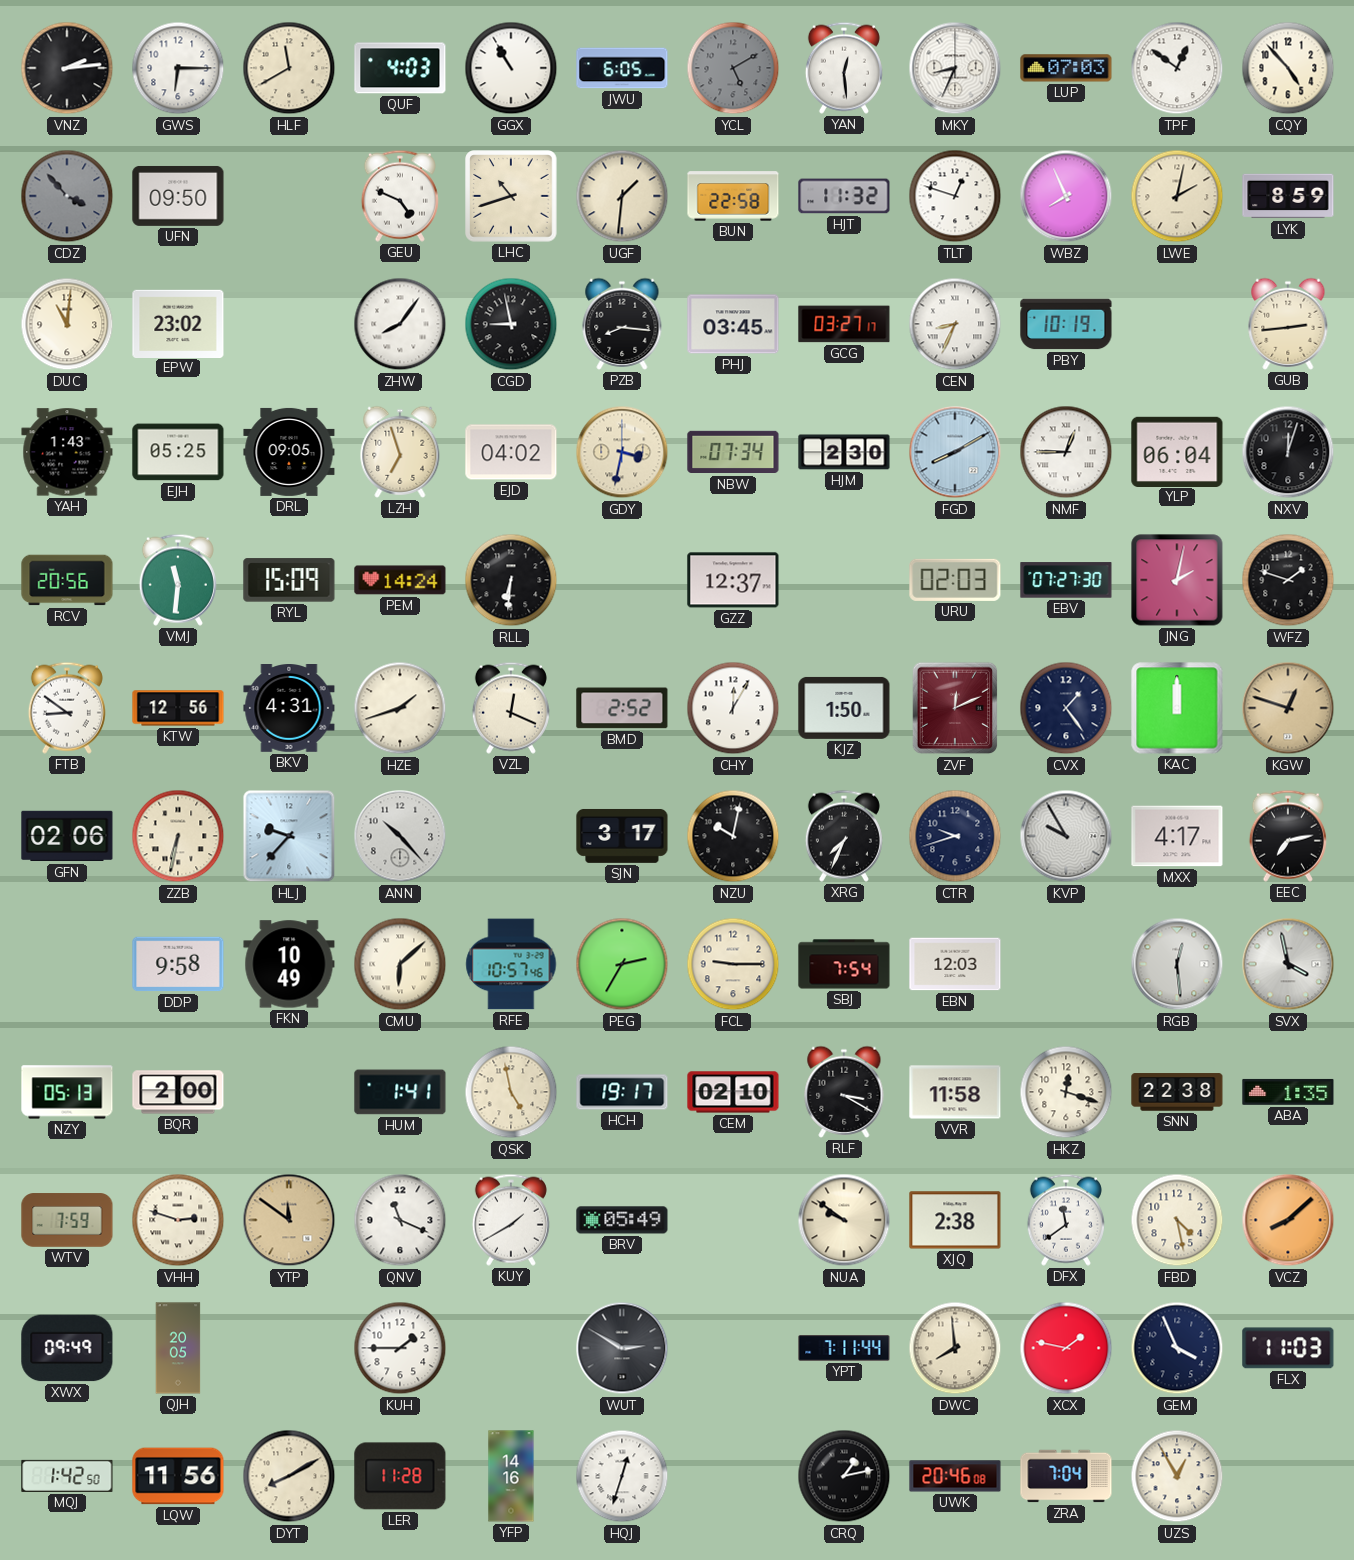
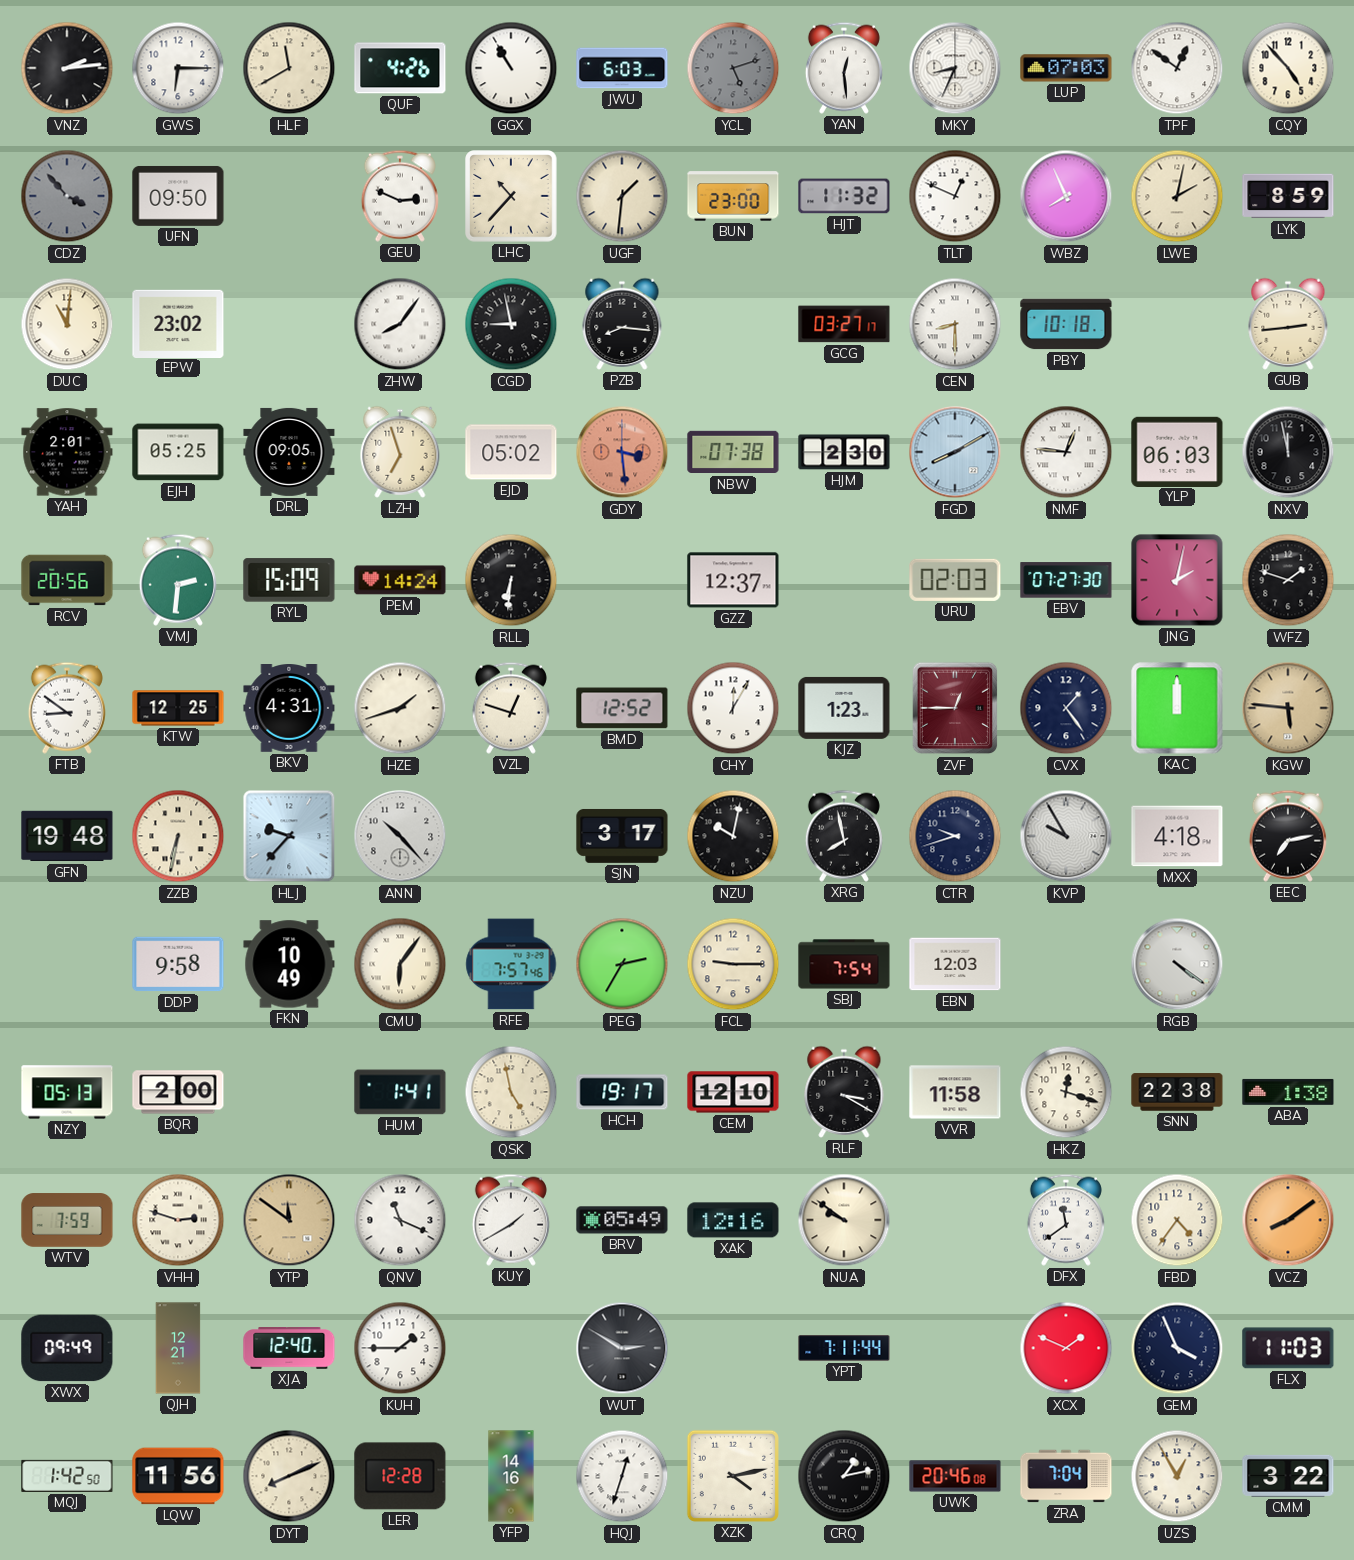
QUF: 4:03 -> 4:26 (400, 68)
JWU: 6:05 -> 6:03 (622, 68)
YCL: 5:10 -> 5:12 (733, 68)
GEU: 4:49 -> 2:49 (400, 196)
LHC: 10:42 -> 10:37 (511, 196)
BUN: 22:58 -> 23:00 (733, 196)
TLT: 12:48 -> 12:49 (955, 196)
PHJ: 03:45 -> none (733, 324)
CEN: 8:34 -> 8:30 (955, 324)
PBY: 10:19 -> 10:18 (1066, 324)
YAH: 1:43 -> 2:01 (67, 452)
EJD: 04:02 -> 05:02 (511, 452)
GDY: 3:32 -> 3:29 (622, 452)
GDY dial: cream -> salmon (622, 452)
NBW: 07:34 -> 07:38 (733, 452)
NMF: 12:45 -> 12:46 (1066, 452)
YLP: 06:04 -> 06:03 (1177, 451)
NXV: 12:03 -> 11:58 (1288, 452)
VMJ: 11:31 -> 2:31 (178, 580)
KTW: 12:56 -> 12:25 (178, 708)
VZL: 12:19 -> 12:48 (511, 708)
BMD: 2:52 -> 12:52 (622, 708)
KJZ: 1:50 -> 1:23 (844, 708)
ZVF: 12:11 -> 12:45 (955, 708)
KGW: 12:48 -> 5:46 (1288, 708)
GFN: 02:06 -> 19:48 (67, 836)
XRG: 7:34 -> 7:58 (844, 836)
MXX: 4:17 -> 4:18 (1177, 836)
CMU: 6:08 -> 6:06 (400, 964)
RFE: 10:57 -> 7:57 (511, 964)
RGB: 12:29 -> 4:21 (1177, 964)
SVX: 3:58 -> none (1288, 964)
CEM: 02:10 -> 12:10 (733, 1092)
ABA: 1:35 -> 1:38 (1288, 1092)
XAK: none -> 12:16 (733, 1220)
XJQ: 2:38 -> none (955, 1220)
FBD: 4:28 -> 4:36 (1177, 1220)
VCZ: 8:08 -> 8:09 (1288, 1220)
QJH: 20:05 -> 12:21 (178, 1348)
XJA: none -> 12:40 (289, 1349)
DWC: 7:59 -> none (955, 1348)
XCX: 1:47 -> 1:49 (1066, 1348)
DYT: 8:10 -> 8:11 (289, 1476)
LER: 11:28 -> 12:28 (400, 1476)
XZK: none -> 4:13 (733, 1476)
CMM: none -> 3:22 (1288, 1476)
